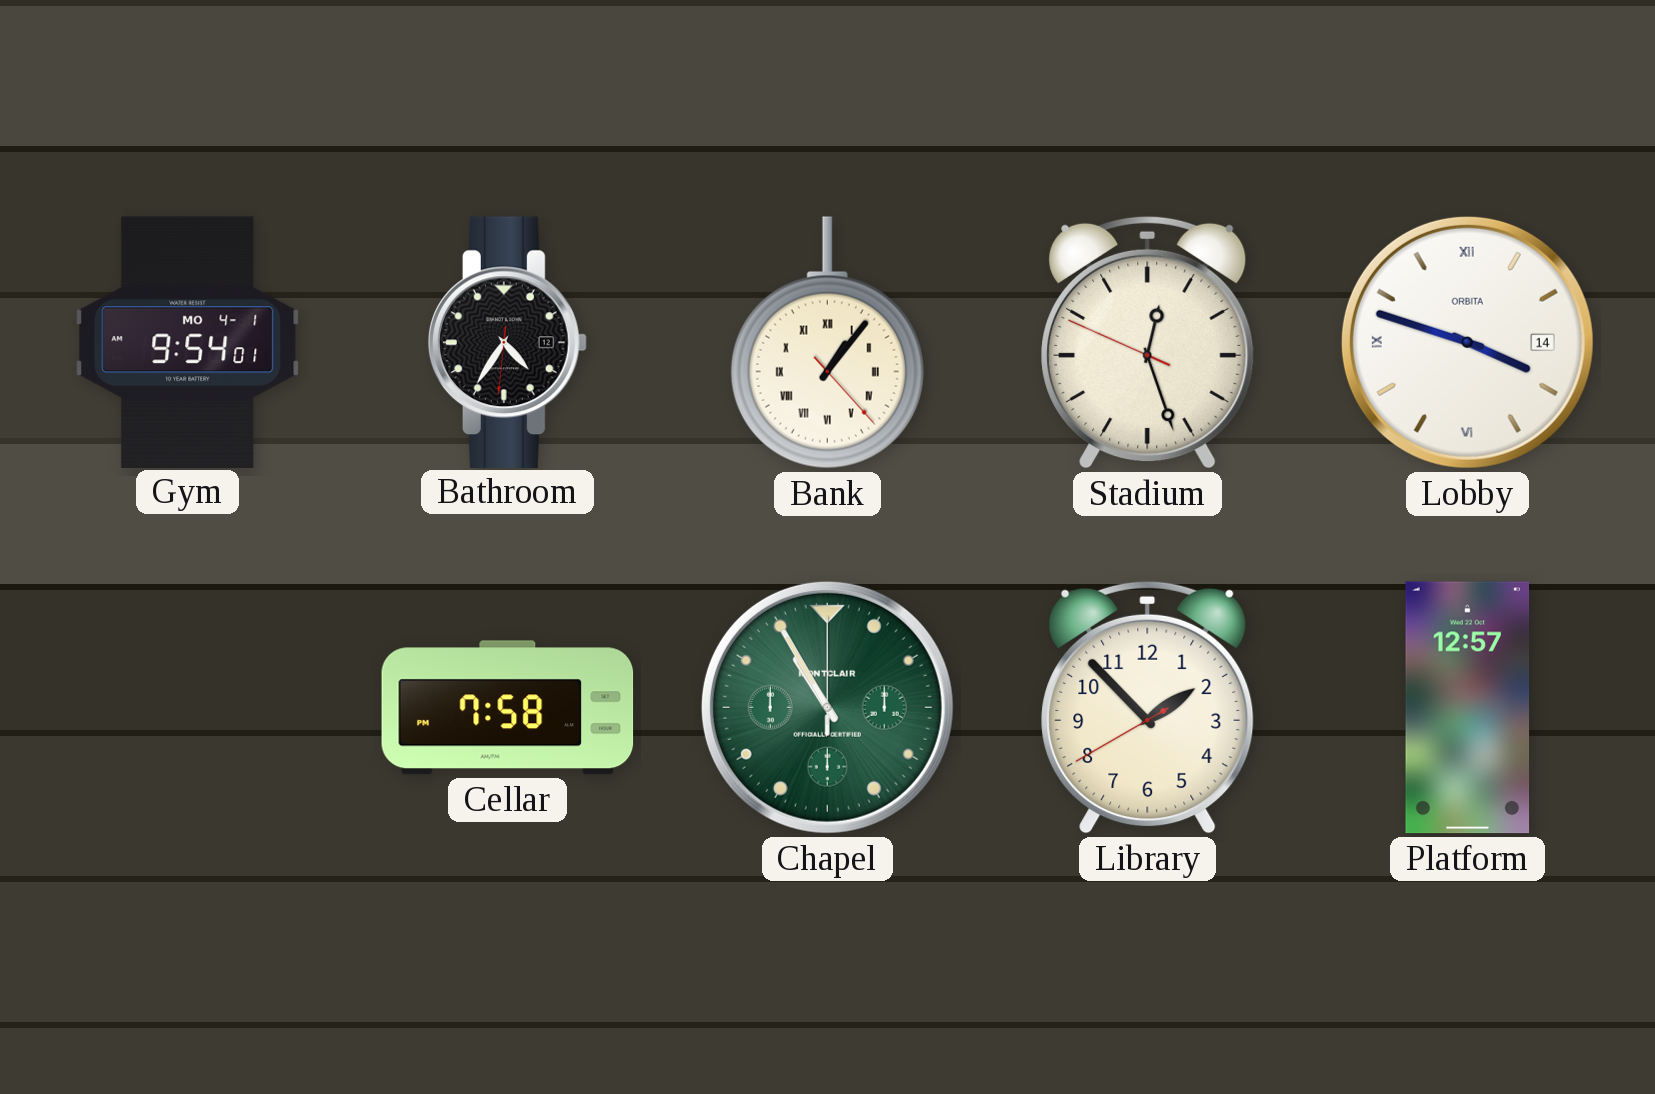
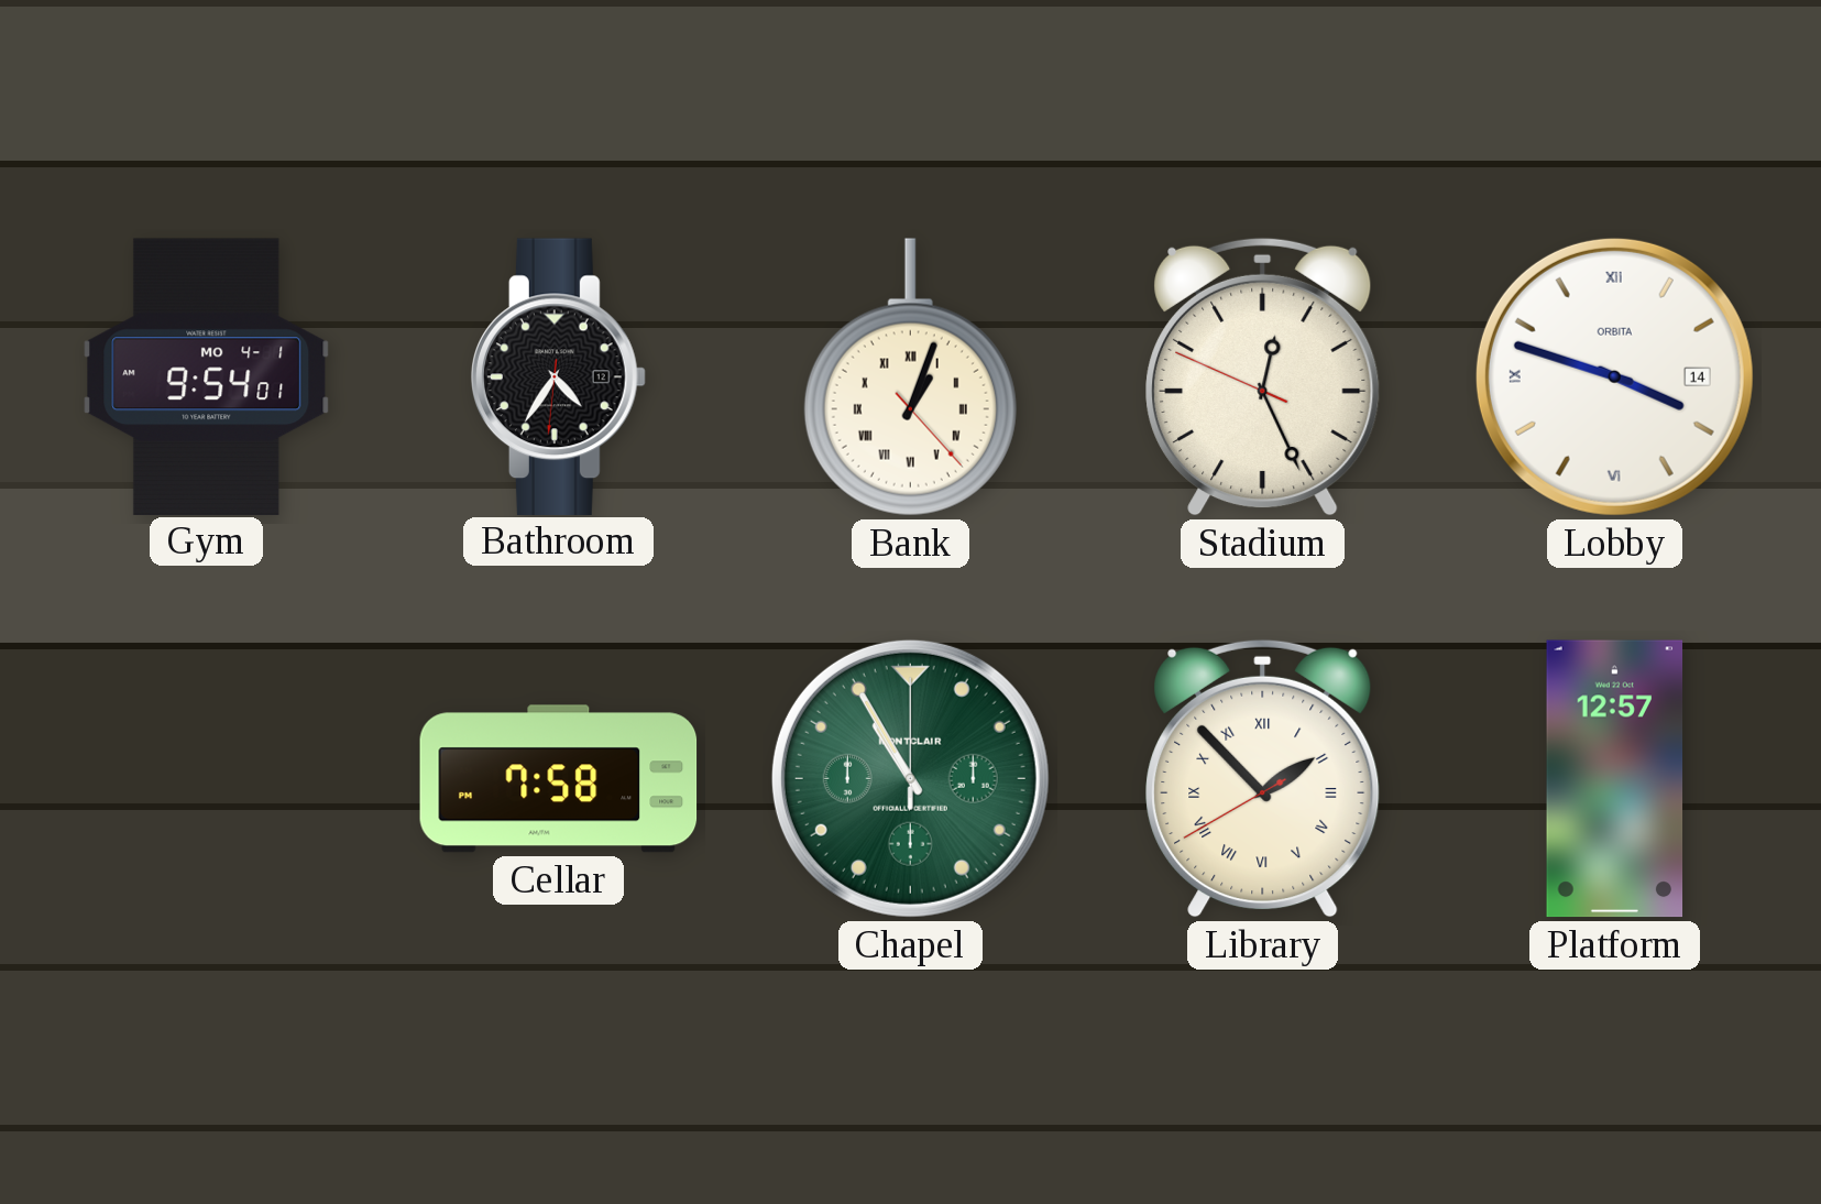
Bank: 1:06 -> 1:03 (910, 377)
Stadium: 12:26 -> 12:25 (1263, 376)
Library numerals: Arabic -> Roman (1263, 778)
